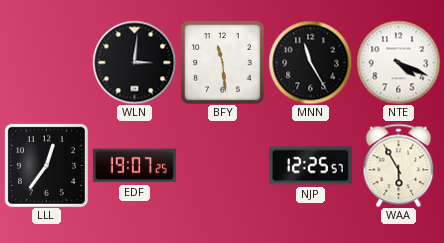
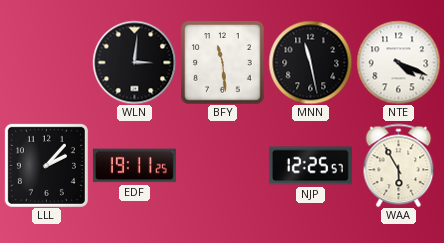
MNN: 11:25 -> 11:28 (310, 62)
LLL: 12:36 -> 2:07 (46, 165)
EDF: 19:07 -> 19:11 (134, 166)
